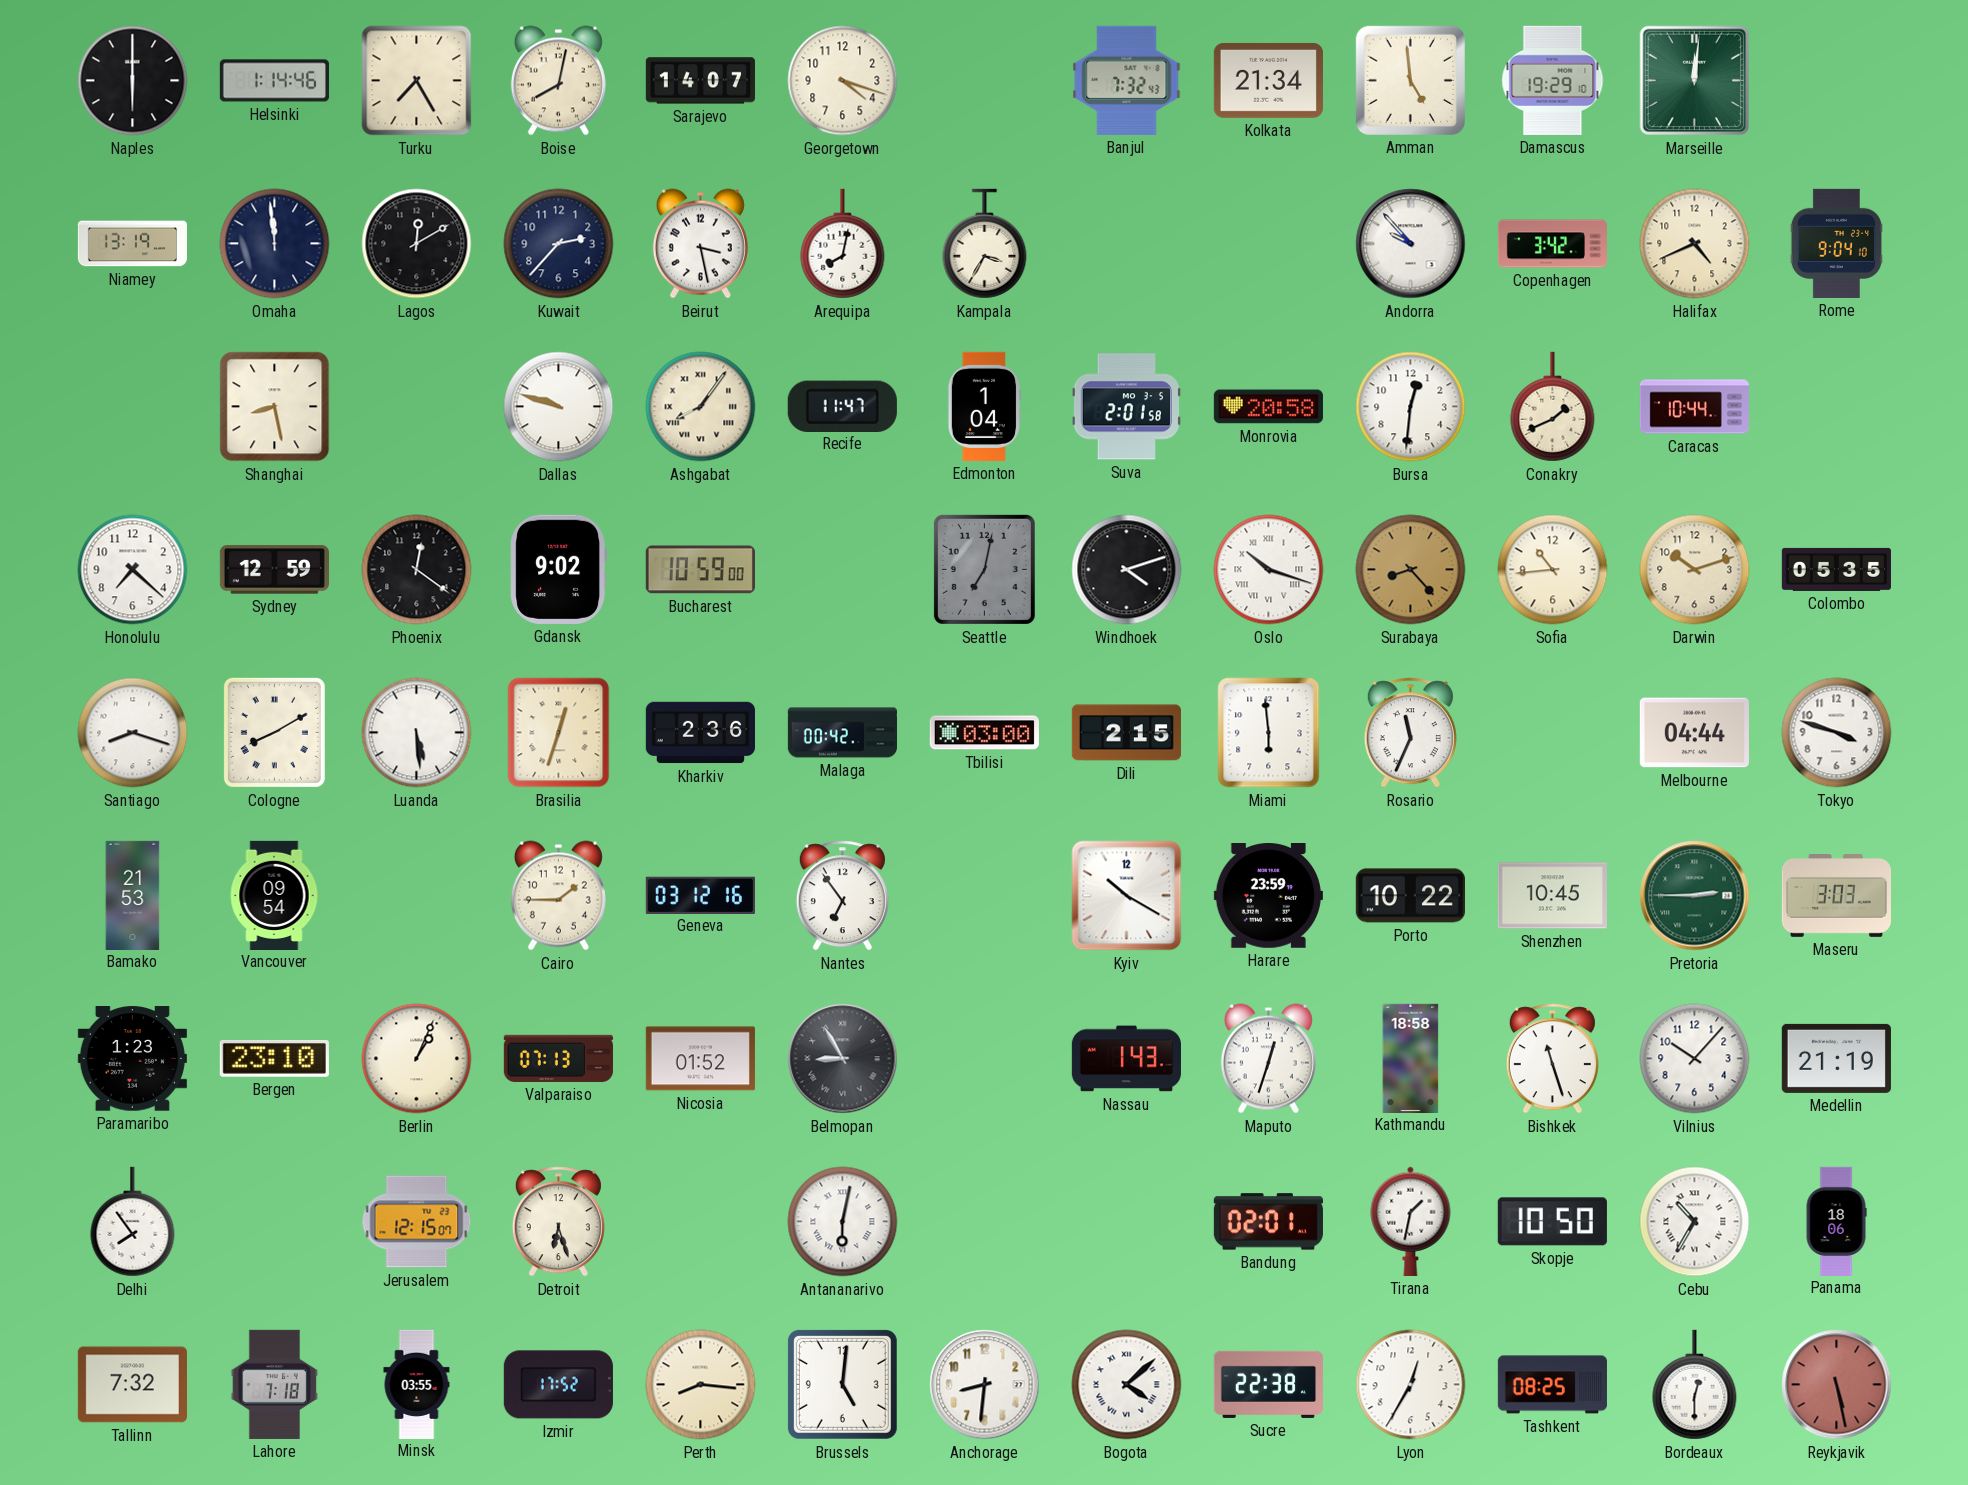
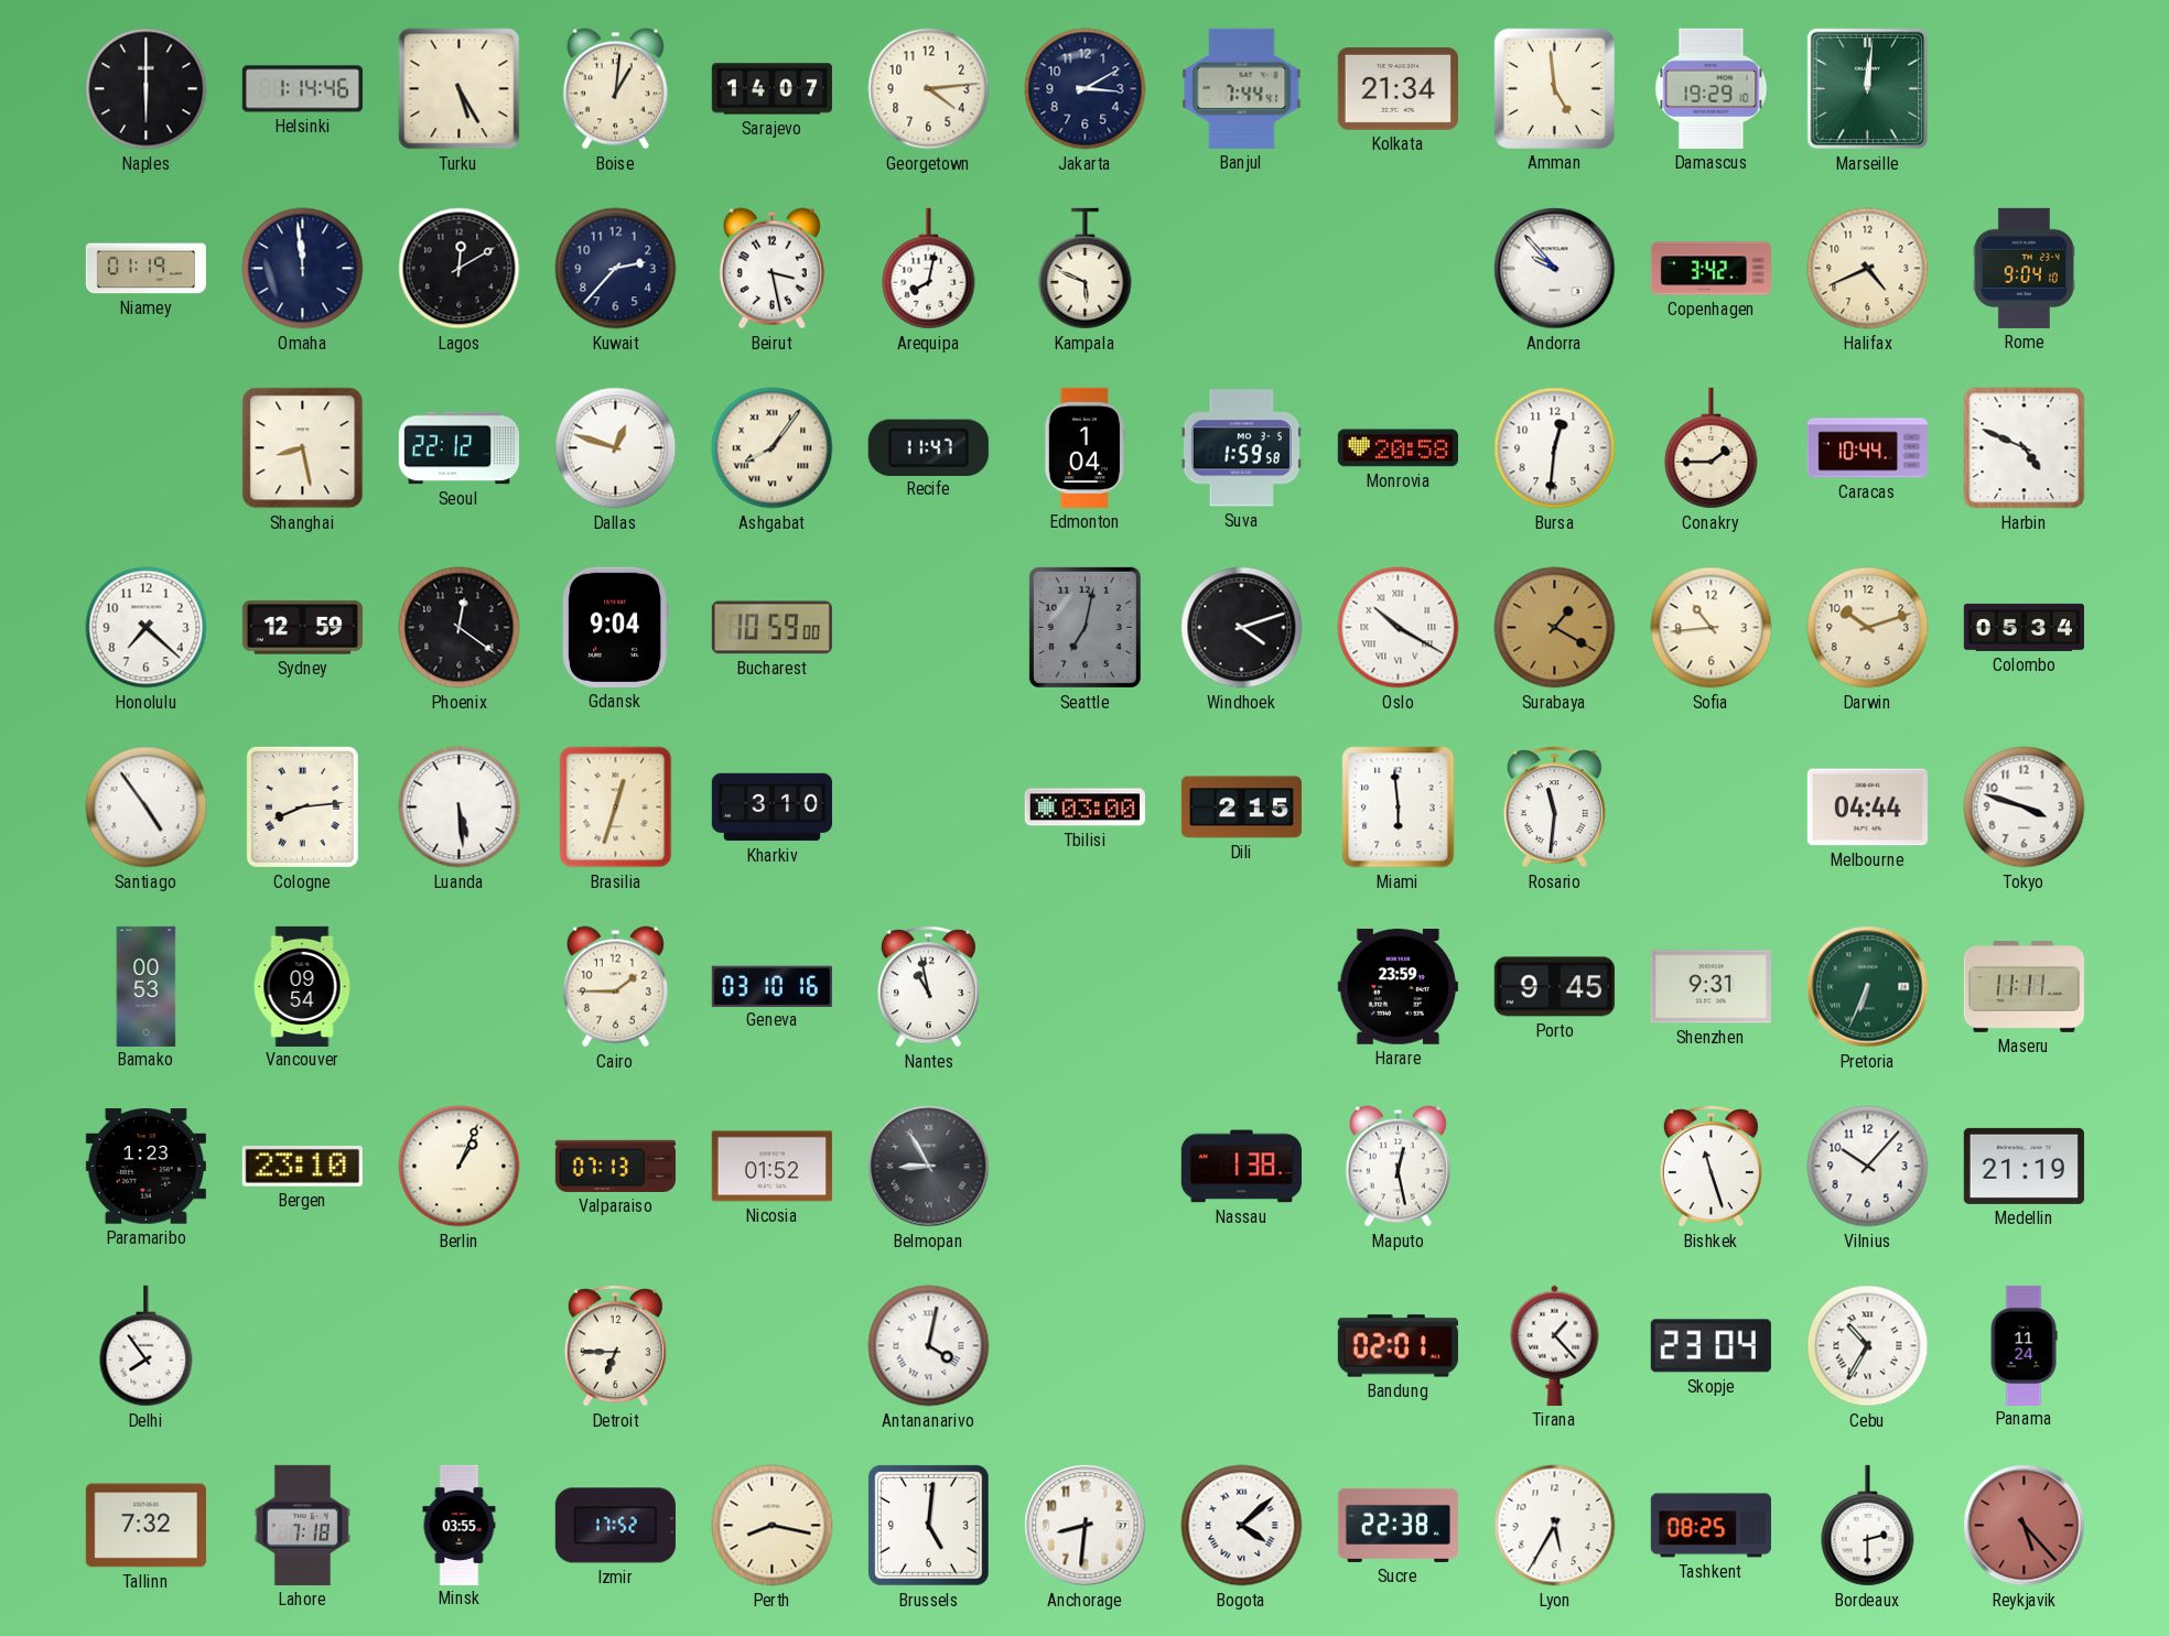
Turku: 7:25 -> 5:25 (460, 89)
Boise: 8:02 -> 1:01 (615, 89)
Georgetown: 4:18 -> 4:14 (929, 89)
Jakarta: none -> 3:10 (1086, 89)
Banjul: 7:32 -> 7:44 (1242, 88)
Niamey: 13:19 -> 01:19 (145, 269)
Kampala: 3:35 -> 5:49 (1086, 269)
Seoul: none -> 22:12 (458, 448)
Dallas: 9:48 -> 12:48 (616, 448)
Suva: 2:01 -> 1:59 (1241, 448)
Conakry: 1:41 -> 1:45 (1712, 448)
Harbin: none -> 4:49 (2025, 448)
Gdansk: 9:02 -> 9:04 (615, 627)
Oslo: 10:18 -> 10:20 (1399, 628)
Surabaya: 8:23 -> 1:20 (1555, 628)
Colombo: 05:35 -> 05:34 (2024, 627)
Santiago: 8:18 -> 4:54 (147, 808)
Cologne: 8:10 -> 8:14 (302, 806)
Kharkiv: 2:36 -> 3:10 (771, 808)
Malaga: 00:42 -> none (842, 733)
Rosario: 11:34 -> 11:31 (1554, 808)
Bamako: 21:53 -> 00:53 (147, 986)
Geneva: 03:12 -> 03:10 (771, 986)
Nantes: 6:54 -> 10:58 (928, 987)
Kyiv: 10:20 -> none (1127, 896)
Porto: 10:22 -> 9:45 (1554, 987)
Shenzhen: 10:45 -> 9:31 (1711, 987)
Pretoria: 2:45 -> 6:34 (1868, 987)
Maseru: 3:03 -> 11:11 (2024, 987)
Nassau: 1:43 -> 1:38 (1241, 1167)
Maputo: 12:33 -> 12:28 (1398, 1167)
Kathmandu: 18:58 -> none (1411, 1058)
Jerusalem: 12:15 -> none (417, 1222)
Detroit: 6:27 -> 6:45 (615, 1346)
Antananarivo: 6:02 -> 4:02 (929, 1346)
Tirana: 1:32 -> 1:23 (1555, 1345)
Skopje: 10:50 -> 23:04 (1711, 1346)
Panama: 18:06 -> 11:24 (2024, 1345)
Perth: 8:16 -> 8:17 (773, 1526)
Lyon: 12:35 -> 5:35 (1555, 1526)
Bordeaux: 12:30 -> 2:30 (1868, 1526)
Reykjavik: 5:28 -> 5:23 (2025, 1526)
